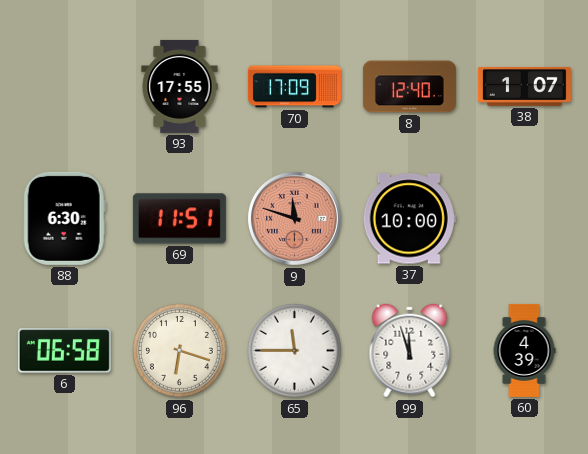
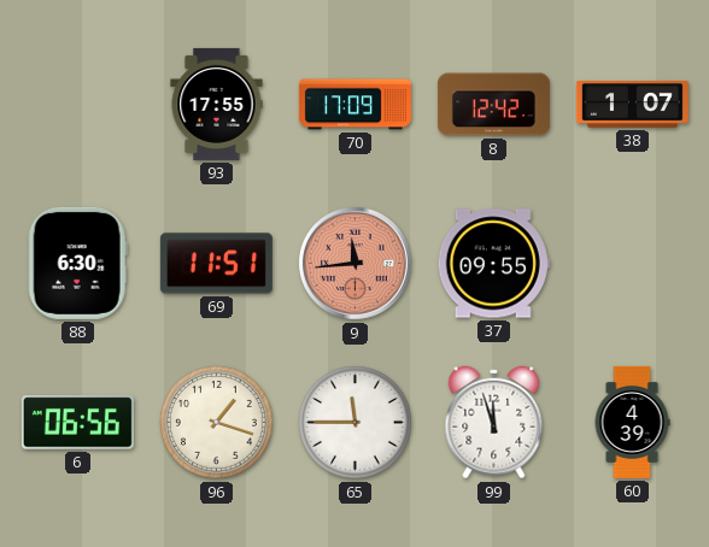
8: 12:40 -> 12:42 (493, 105)
9: 11:48 -> 11:44 (354, 263)
37: 10:00 -> 09:55 (493, 264)
6: 06:58 -> 06:56 (77, 423)
96: 6:18 -> 1:18 (217, 423)
